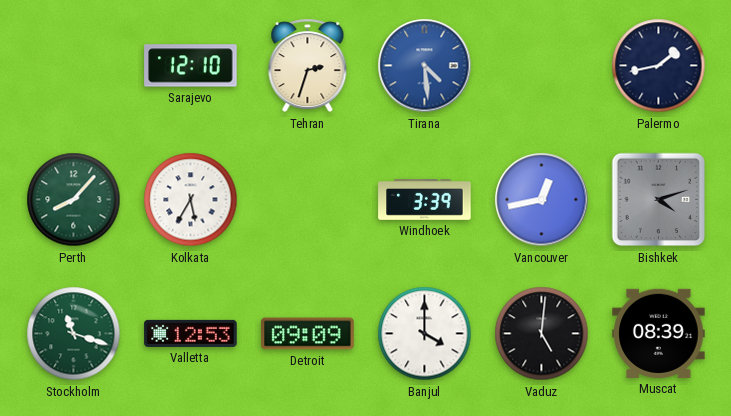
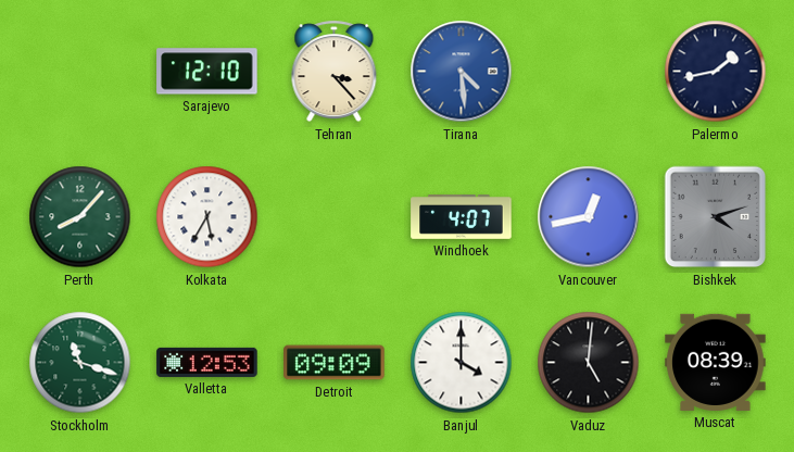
Tehran: 2:33 -> 3:23 (335, 72)
Windhoek: 3:39 -> 4:07 (462, 217)
